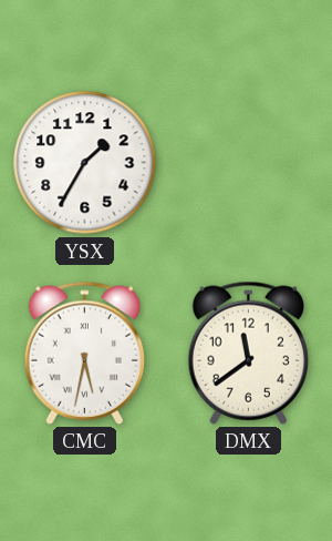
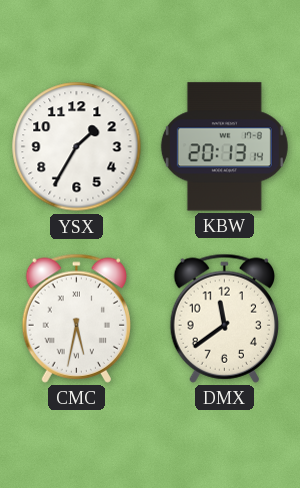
KBW: none -> 20:13 (224, 147)
